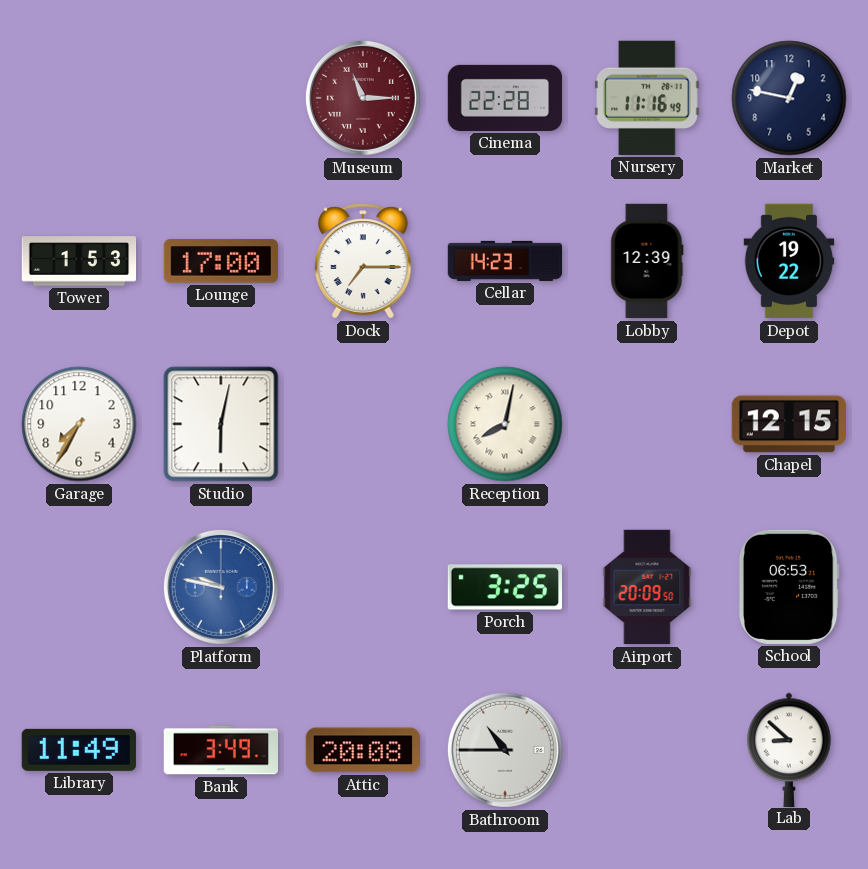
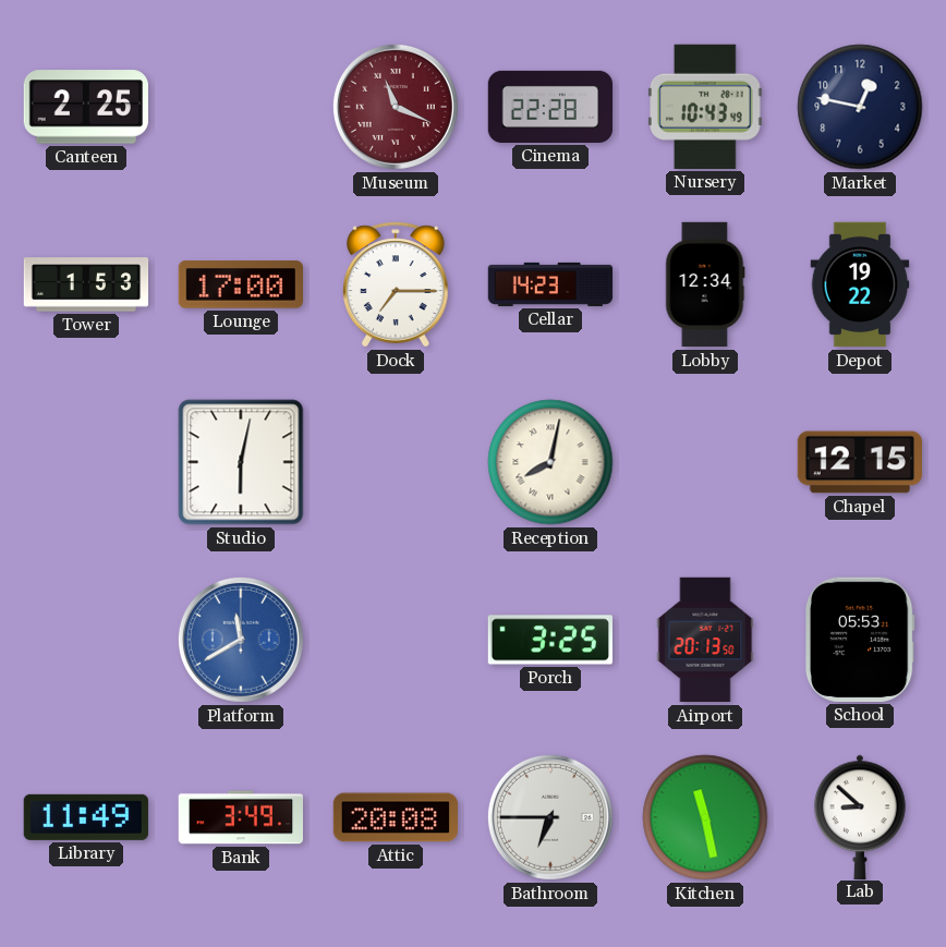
Canteen: none -> 2:25 (85, 107)
Museum: 11:15 -> 11:19 (396, 107)
Nursery: 11:16 -> 10:43 (706, 107)
Lobby: 12:39 -> 12:34 (705, 284)
Garage: 7:35 -> none (79, 424)
Platform: 9:47 -> 11:40 (241, 640)
Airport: 20:09 -> 20:13 (705, 640)
School: 06:53 -> 05:53 (860, 640)
Bathroom: 10:45 -> 6:45 (550, 817)
Kitchen: none -> 11:28 (705, 817)
